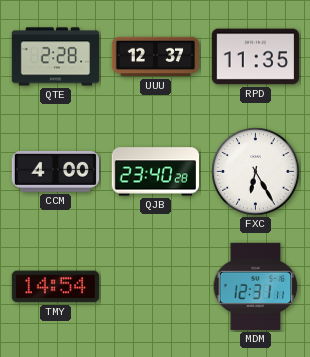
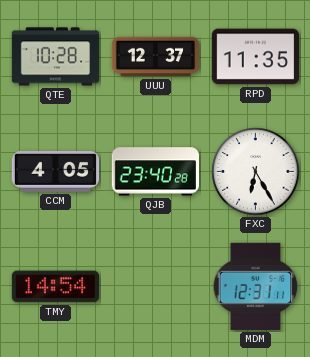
QTE: 2:28 -> 10:28 (56, 57)
CCM: 4:00 -> 4:05 (55, 172)
